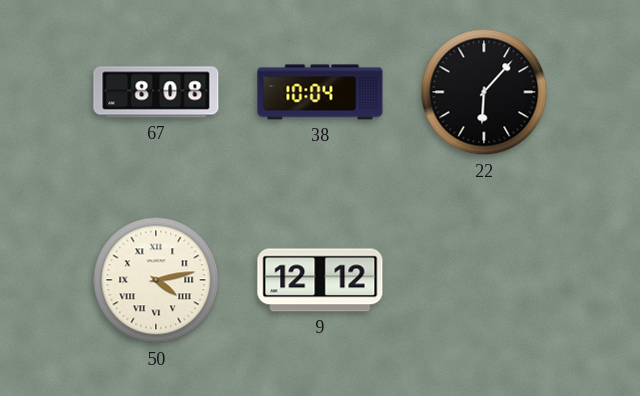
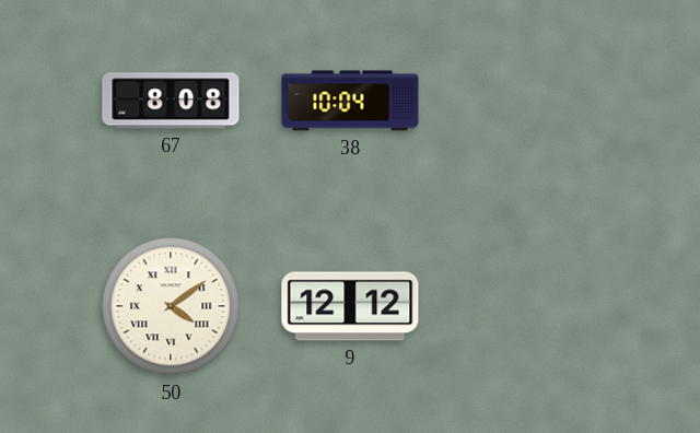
22: 6:07 -> none (484, 92)
50: 4:13 -> 4:09 (171, 306)
